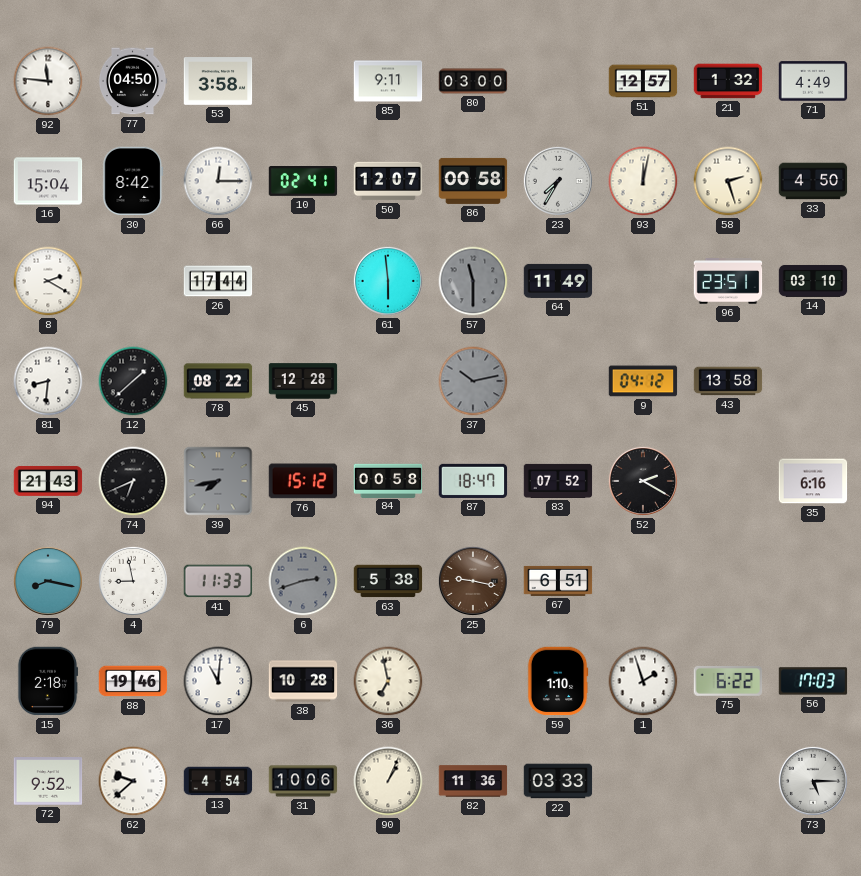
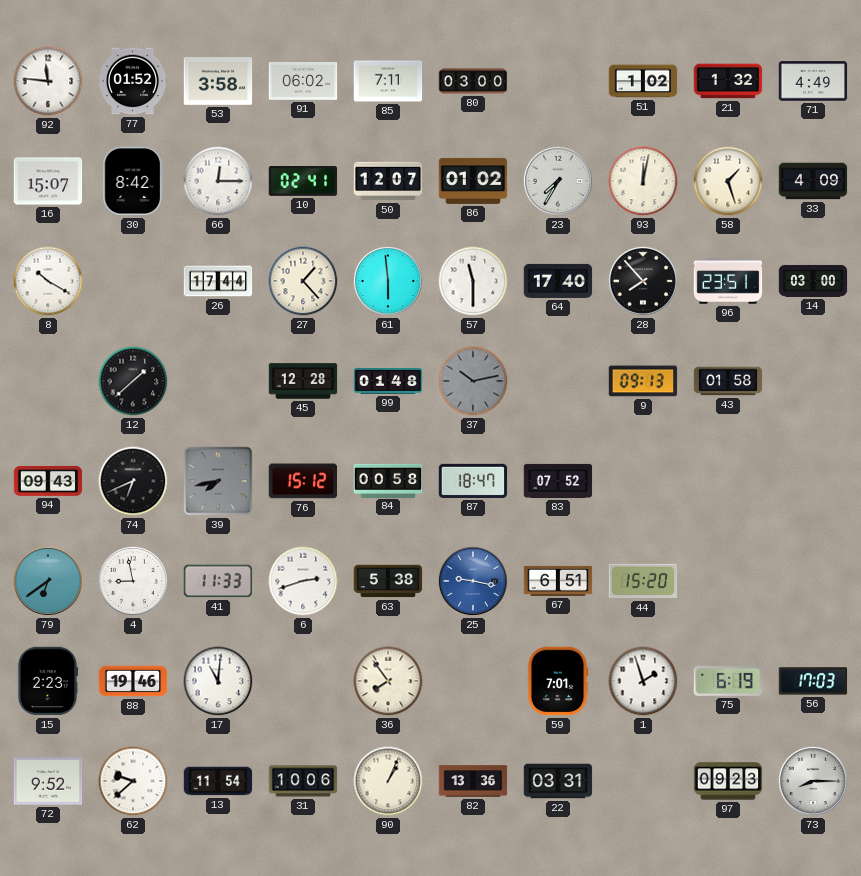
77: 04:50 -> 01:52 (133, 81)
91: none -> 06:02 (303, 81)
85: 9:11 -> 7:11 (388, 81)
51: 12:57 -> 1:02 (643, 81)
16: 15:04 -> 15:07 (48, 181)
86: 00:58 -> 01:02 (473, 181)
58: 2:27 -> 1:27 (728, 181)
33: 4:50 -> 4:09 (813, 181)
8: 2:20 -> 10:20 (48, 281)
27: none -> 1:23 (303, 281)
57 dial: grey -> white (473, 281)
64: 11:49 -> 17:40 (558, 281)
28: none -> 7:53 (643, 281)
14: 03:10 -> 03:00 (813, 281)
81: 8:31 -> none (48, 381)
78: 08:22 -> none (218, 381)
99: none -> 01:48 (388, 382)
9: 04:12 -> 09:13 (643, 381)
43: 13:58 -> 01:58 (728, 381)
94: 21:43 -> 09:43 (48, 481)
52: 2:20 -> none (643, 481)
35: 6:16 -> none (813, 481)
79: 8:17 -> 6:39 (48, 581)
6 dial: grey -> white (303, 581)
25 dial: brown -> blue (473, 581)
44: none -> 15:20 (643, 581)
15: 2:18 -> 2:23 (48, 681)
38: 10:28 -> none (303, 681)
36: 6:58 -> 7:54 (388, 681)
59: 1:10 -> 7:01 (558, 681)
75: 6:22 -> 6:19 (728, 681)
13: 4:54 -> 11:54 (218, 781)
82: 11:36 -> 13:36 (473, 781)
22: 03:33 -> 03:31 (558, 781)
97: none -> 09:23 (728, 781)
73: 5:15 -> 8:15 (813, 781)
